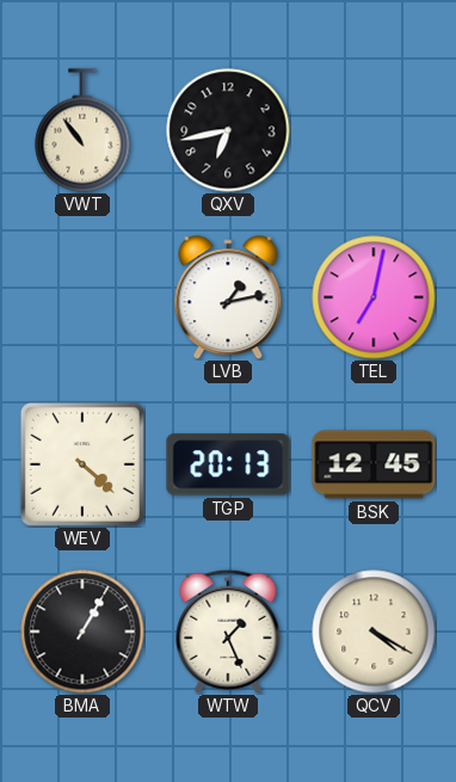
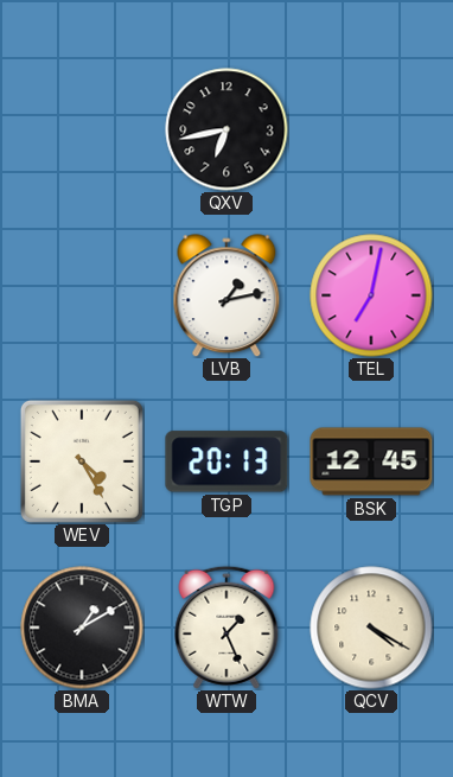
VWT: 10:54 -> none (82, 130)
WEV: 4:22 -> 4:25 (82, 461)
BMA: 1:05 -> 1:10 (82, 628)
